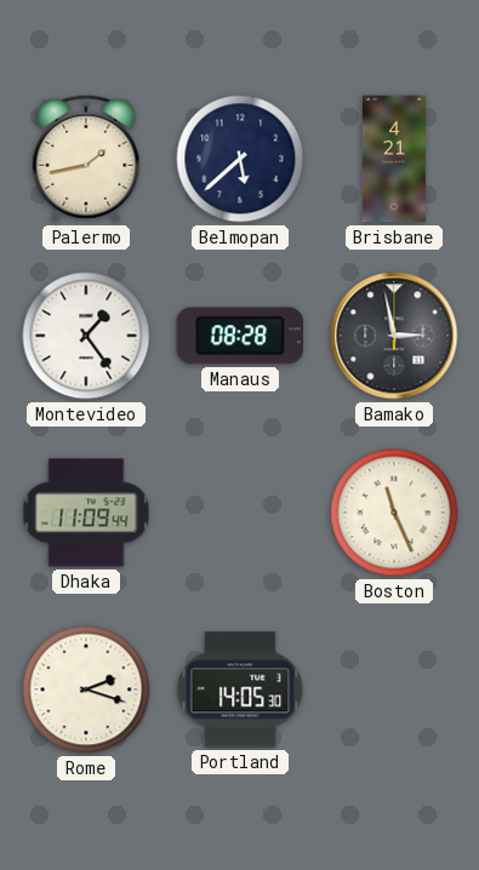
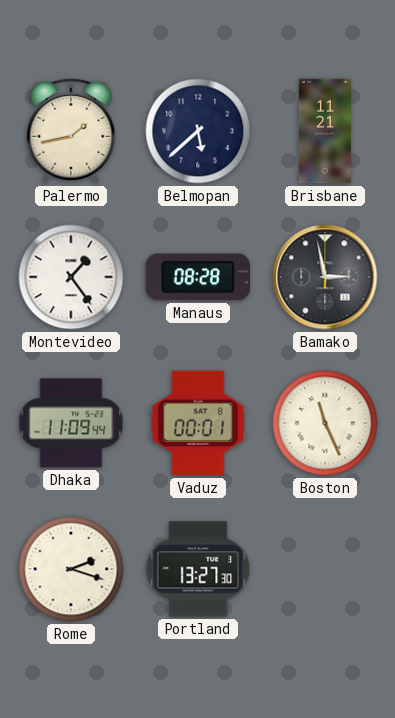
Brisbane: 4:21 -> 11:21 (325, 131)
Vaduz: none -> 00:01 (198, 423)
Portland: 14:05 -> 13:27 (198, 569)
